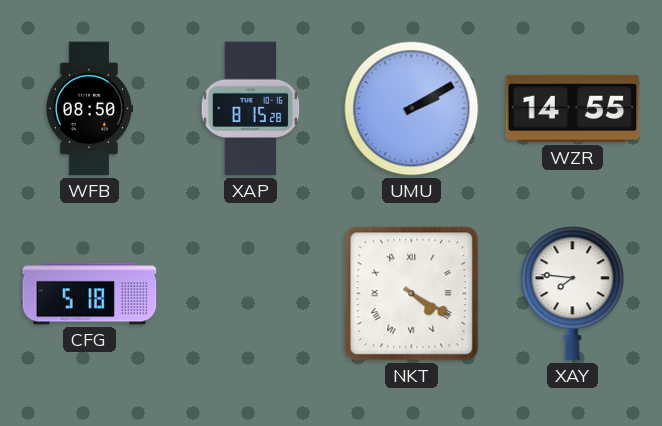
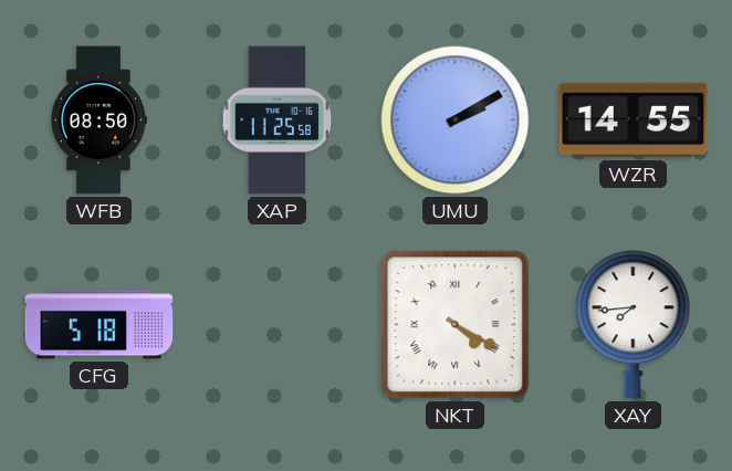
XAP: 8:15 -> 11:25 (278, 121)
XAY: 7:46 -> 7:44 (634, 325)
